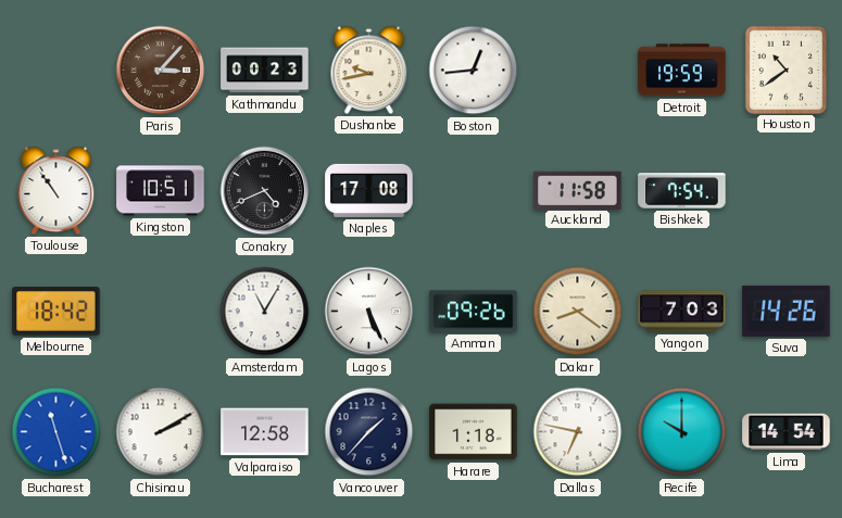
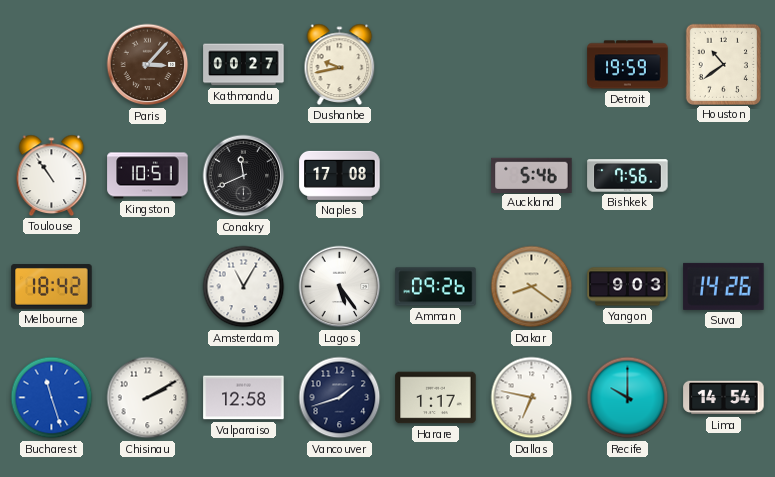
Kathmandu: 00:23 -> 00:27 (244, 65)
Boston: 12:44 -> none (474, 71)
Conakry: 4:41 -> 11:41 (244, 176)
Auckland: 11:58 -> 5:46 (532, 175)
Bishkek: 7:54 -> 7:56 (628, 176)
Lagos: 5:26 -> 5:24 (340, 287)
Yangon: 7:03 -> 9:03 (628, 287)
Vancouver: 1:37 -> 1:42 (340, 398)
Harare: 1:18 -> 1:17 (436, 398)
